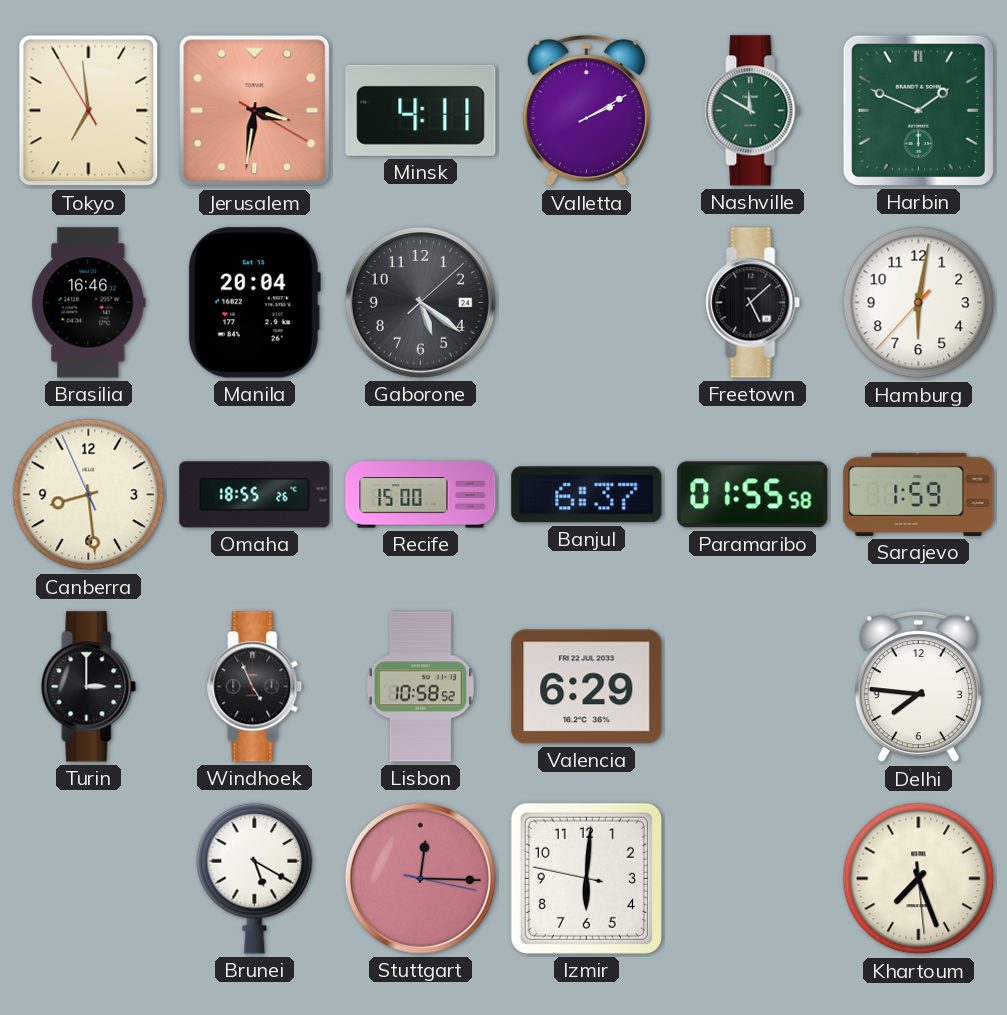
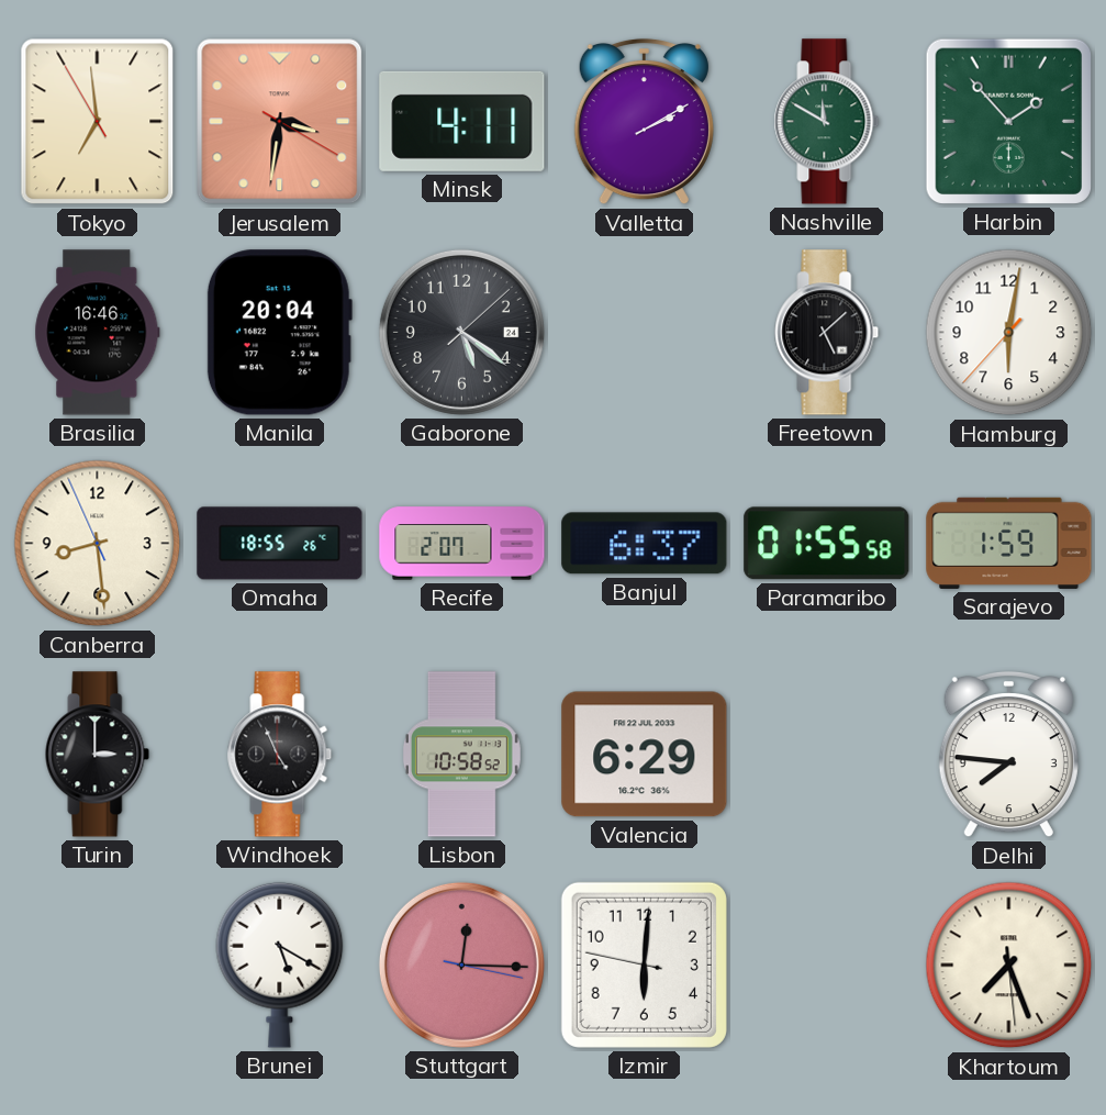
Harbin: 1:49 -> 1:53 (1008, 121)
Recife: 15:00 -> 2:07 (462, 544)
